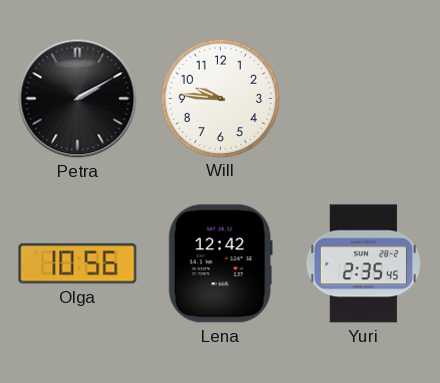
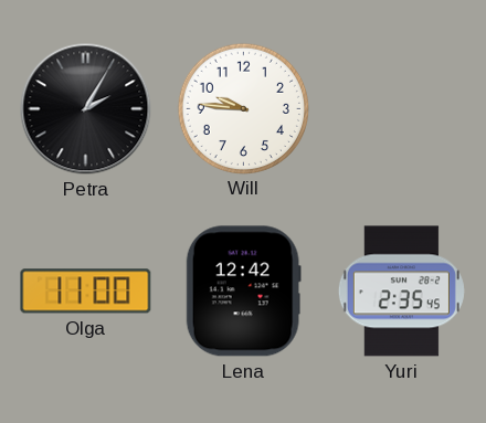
Petra: 2:10 -> 2:05 (86, 109)
Olga: 10:56 -> 11:00 (86, 292)
